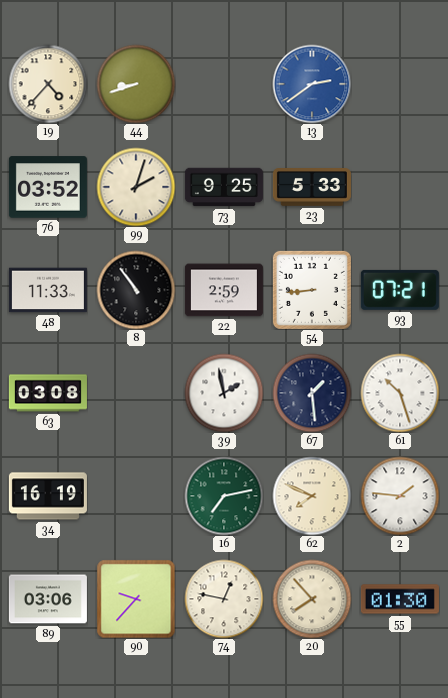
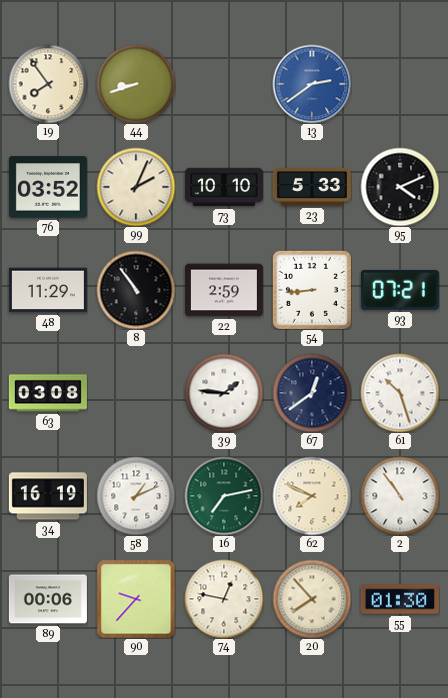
19: 4:37 -> 7:54 (48, 84)
99: 2:03 -> 2:04 (136, 187)
73: 9:25 -> 10:10 (224, 187)
95: none -> 4:11 (400, 187)
48: 11:33 -> 11:29 (48, 290)
39: 1:58 -> 1:46 (224, 393)
67: 1:29 -> 12:39 (312, 393)
58: none -> 1:11 (136, 496)
2: 1:46 -> 10:54 (400, 496)
89: 03:06 -> 00:06 (48, 599)
